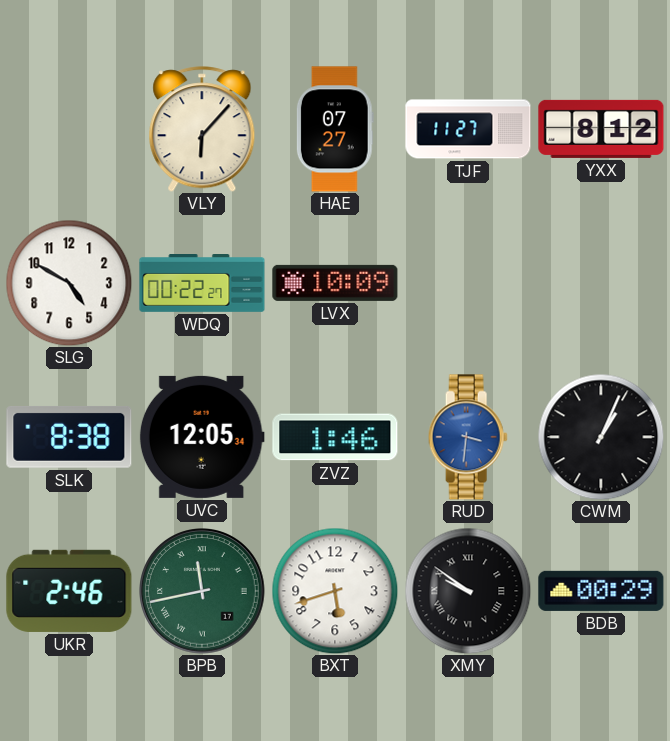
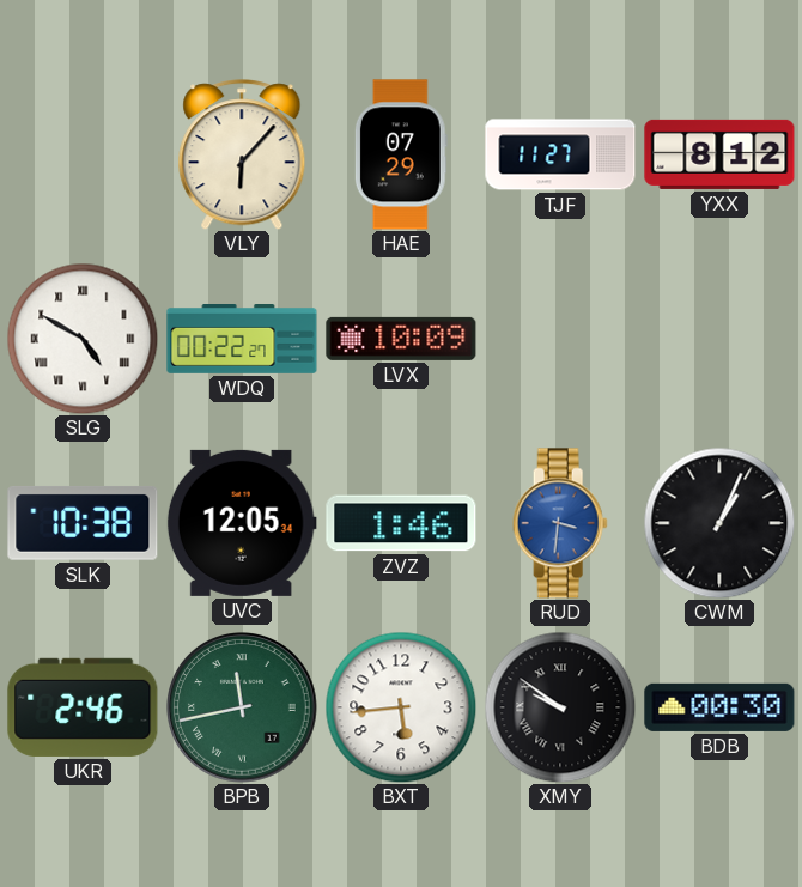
HAE: 07:27 -> 07:29 (401, 154)
SLG numerals: Arabic -> Roman (83, 339)
SLK: 8:38 -> 10:38 (83, 523)
BXT: 5:42 -> 5:44 (401, 707)
BDB: 00:29 -> 00:30 (719, 707)
